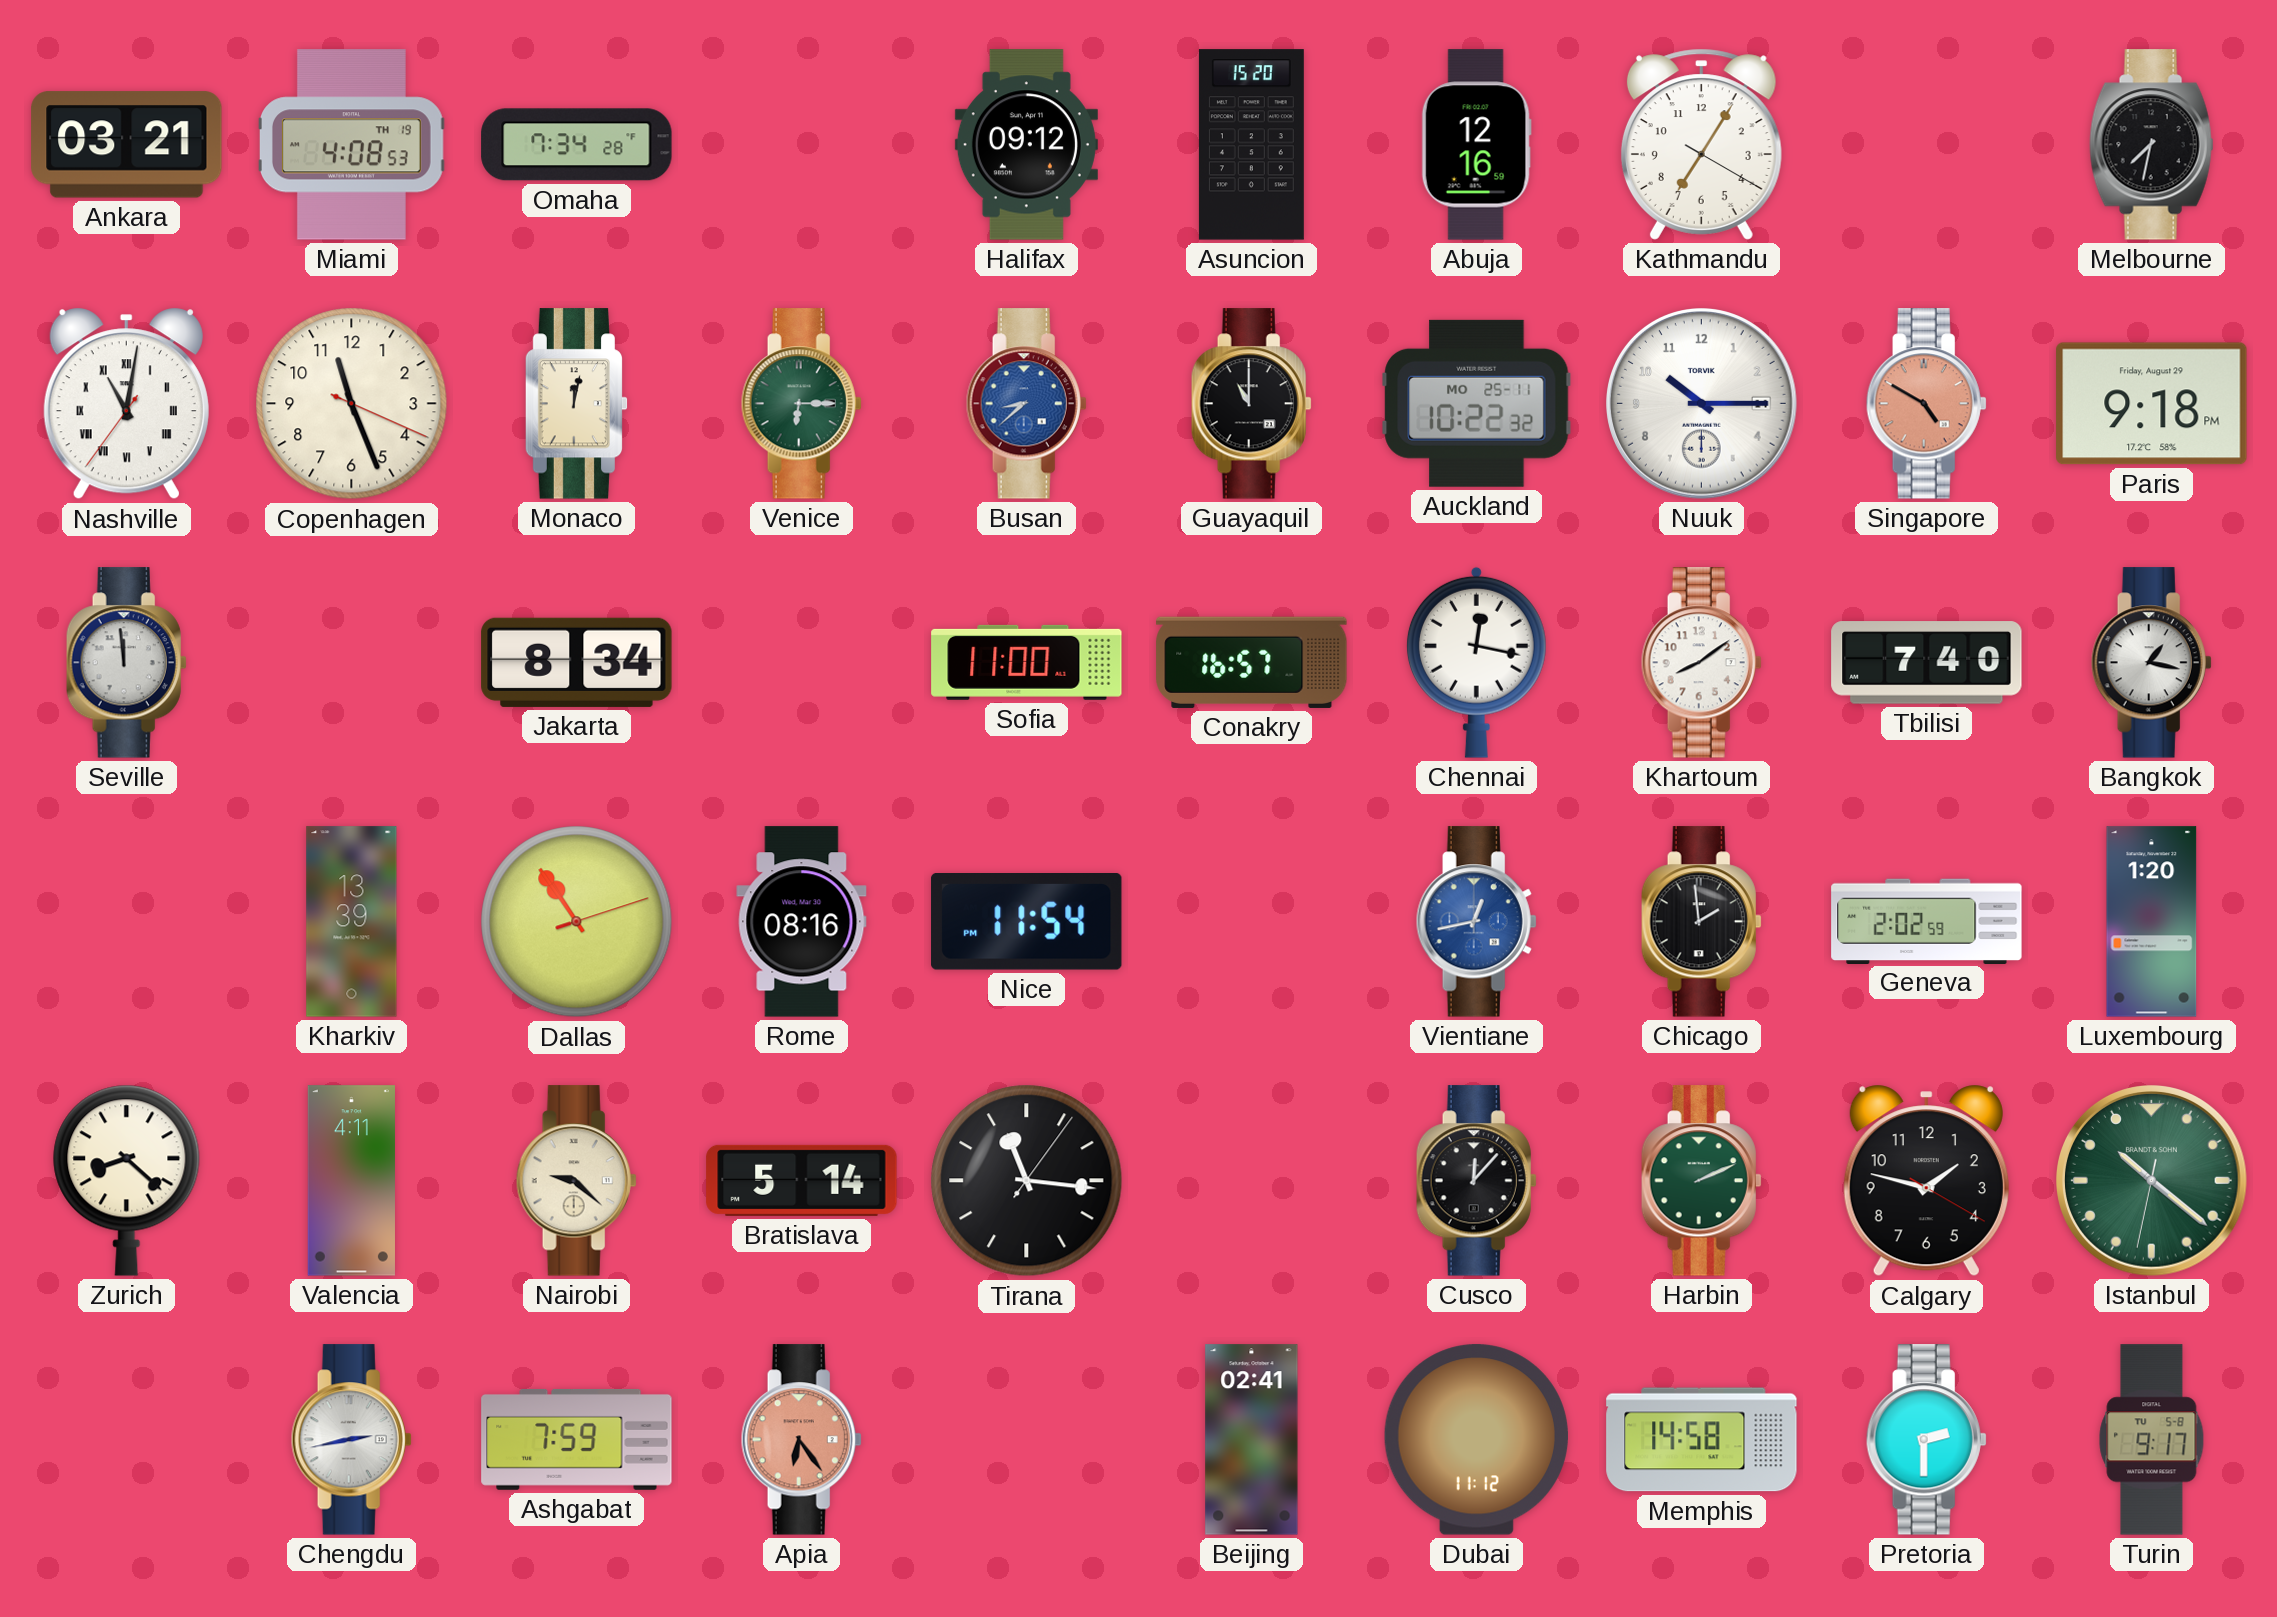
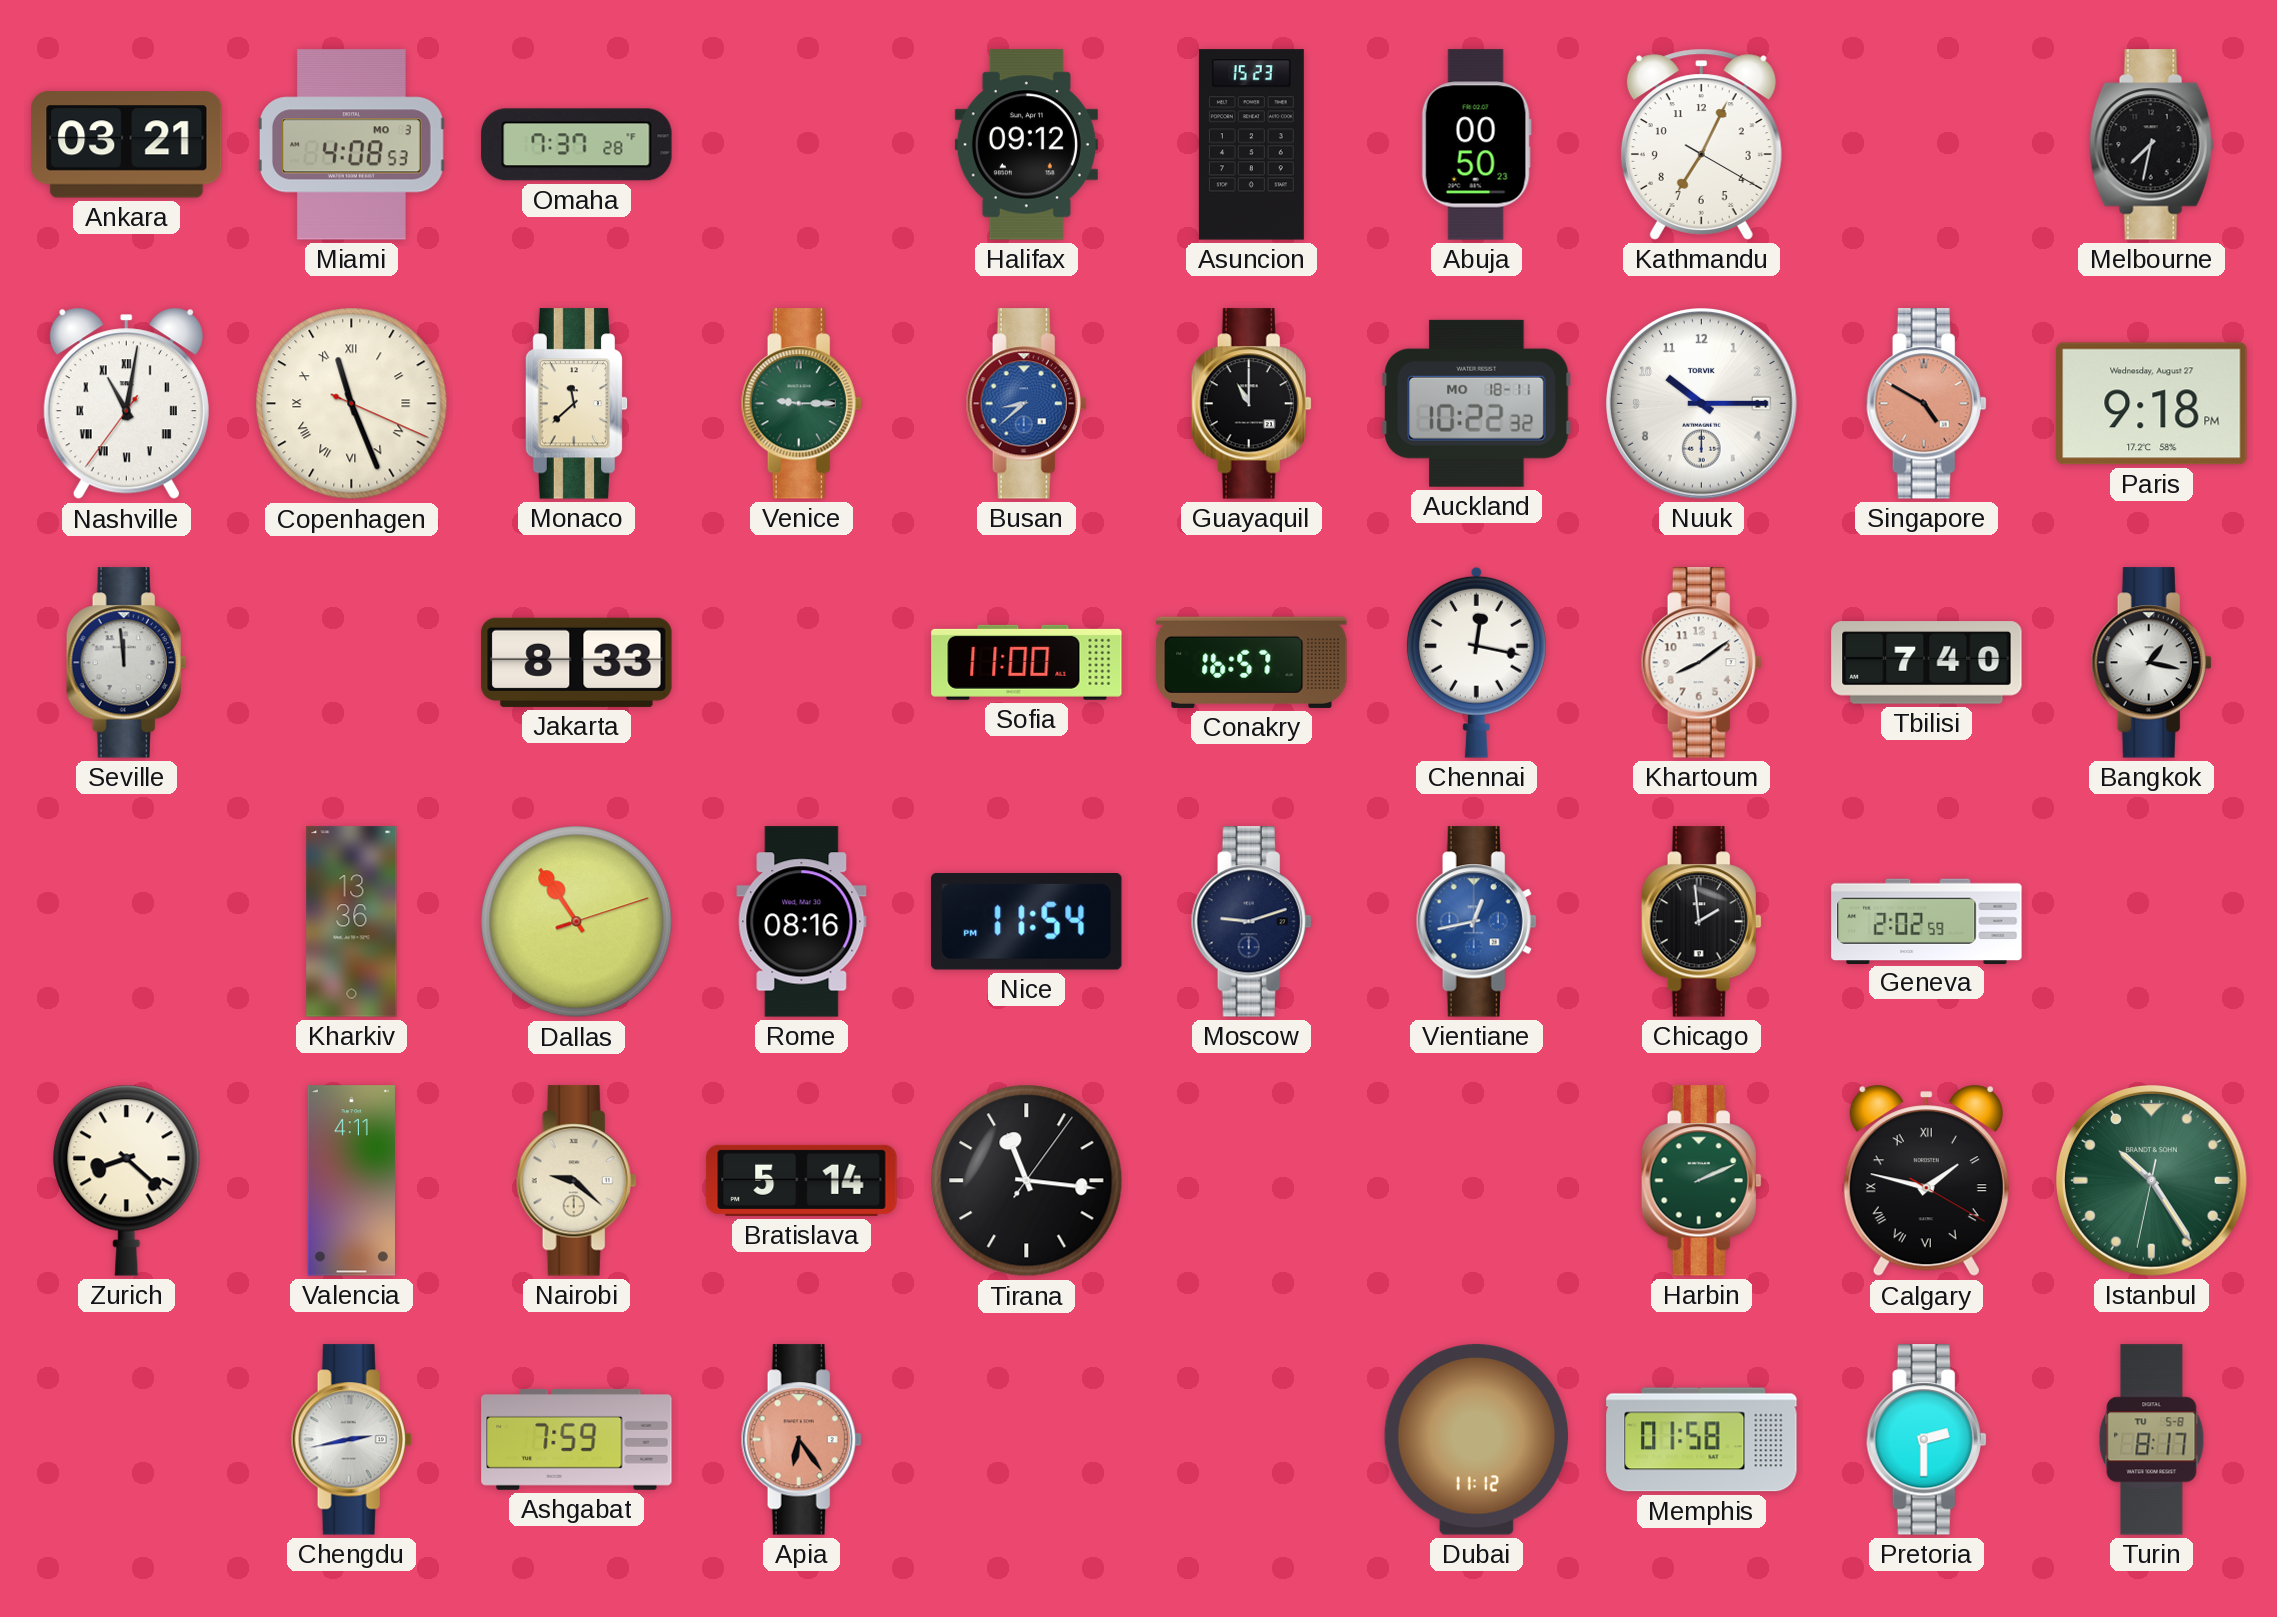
Miami date: TH 19 -> MO 3 (351, 145)
Omaha: 7:34 -> 7:37 (577, 145)
Asuncion: 15:20 -> 15:23 (1251, 145)
Abuja: 12:16 -> 00:50 (1476, 145)
Kathmandu: 7:05 -> 7:04 (1701, 144)
Copenhagen numerals: Arabic -> Roman (352, 404)
Monaco: 12:02 -> 11:38 (577, 404)
Venice: 6:15 -> 9:15 (801, 404)
Auckland date: MO 25-11 -> MO 18-11 (1477, 403)
Paris date: Friday, August 29 -> Wednesday, August 27 (2152, 404)
Jakarta: 8:34 -> 8:33 (577, 662)
Kharkiv: 13:39 -> 13:36 (352, 922)
Moscow: none -> 9:12 (1251, 922)
Luxembourg: 1:20 -> none (2152, 922)
Cusco: 12:07 -> none (1476, 1181)
Calgary numerals: Arabic -> Roman (1926, 1181)
Istanbul: 10:21 -> 10:24 (2152, 1181)
Beijing: 02:41 -> none (1252, 1440)
Memphis: 14:58 -> 01:58 (1702, 1440)
Turin: 9:17 -> 8:17 (2152, 1440)
